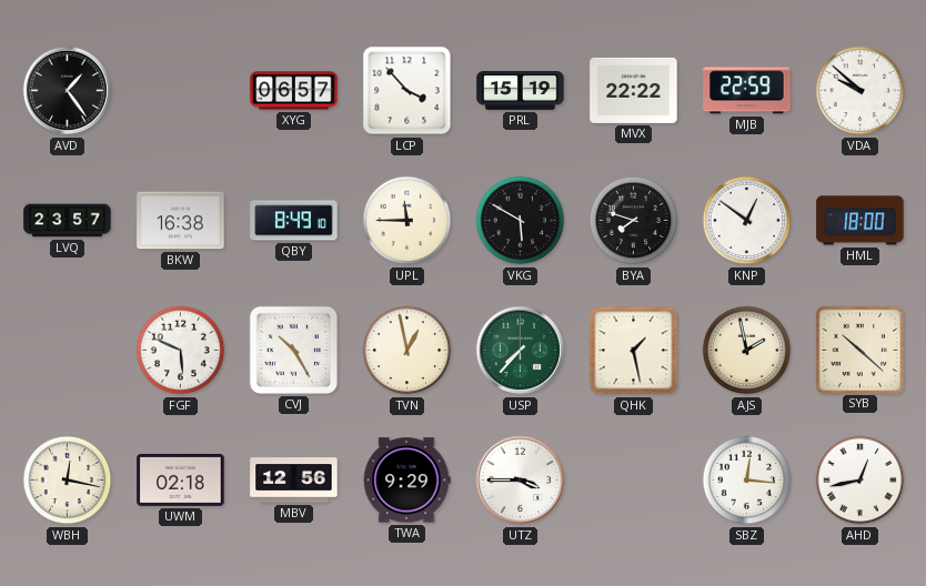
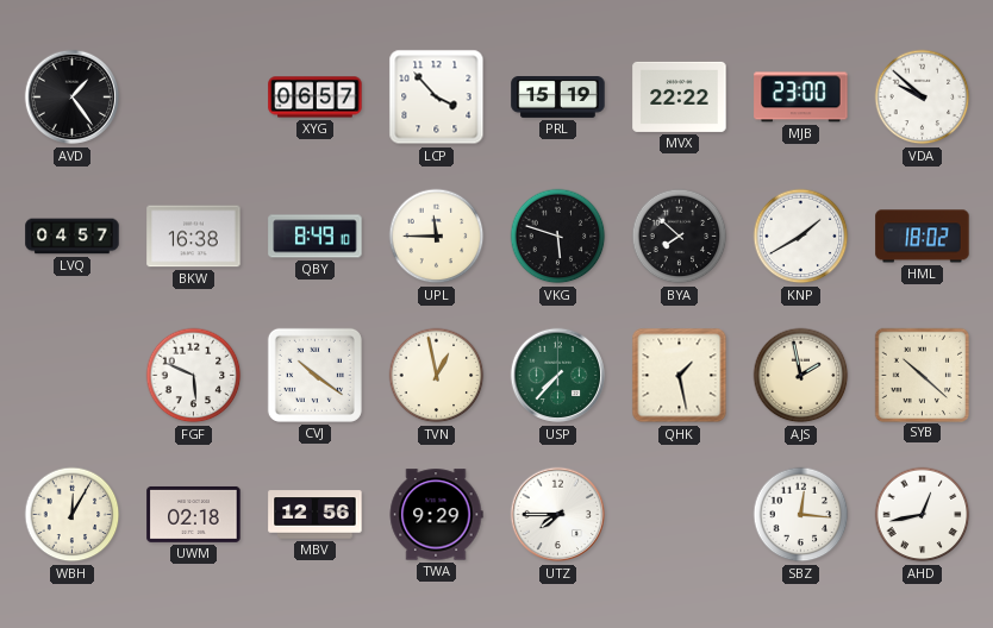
MJB: 22:59 -> 23:00 (801, 98)
LVQ: 23:57 -> 04:57 (73, 237)
VKG: 5:50 -> 5:48 (558, 237)
BYA: 7:48 -> 7:52 (680, 237)
KNP: 12:51 -> 1:40 (801, 237)
HML: 18:00 -> 18:02 (923, 237)
CVJ: 10:25 -> 10:21 (314, 375)
WBH: 12:17 -> 12:05 (73, 515)
UTZ: 3:45 -> 7:45 (558, 515)
